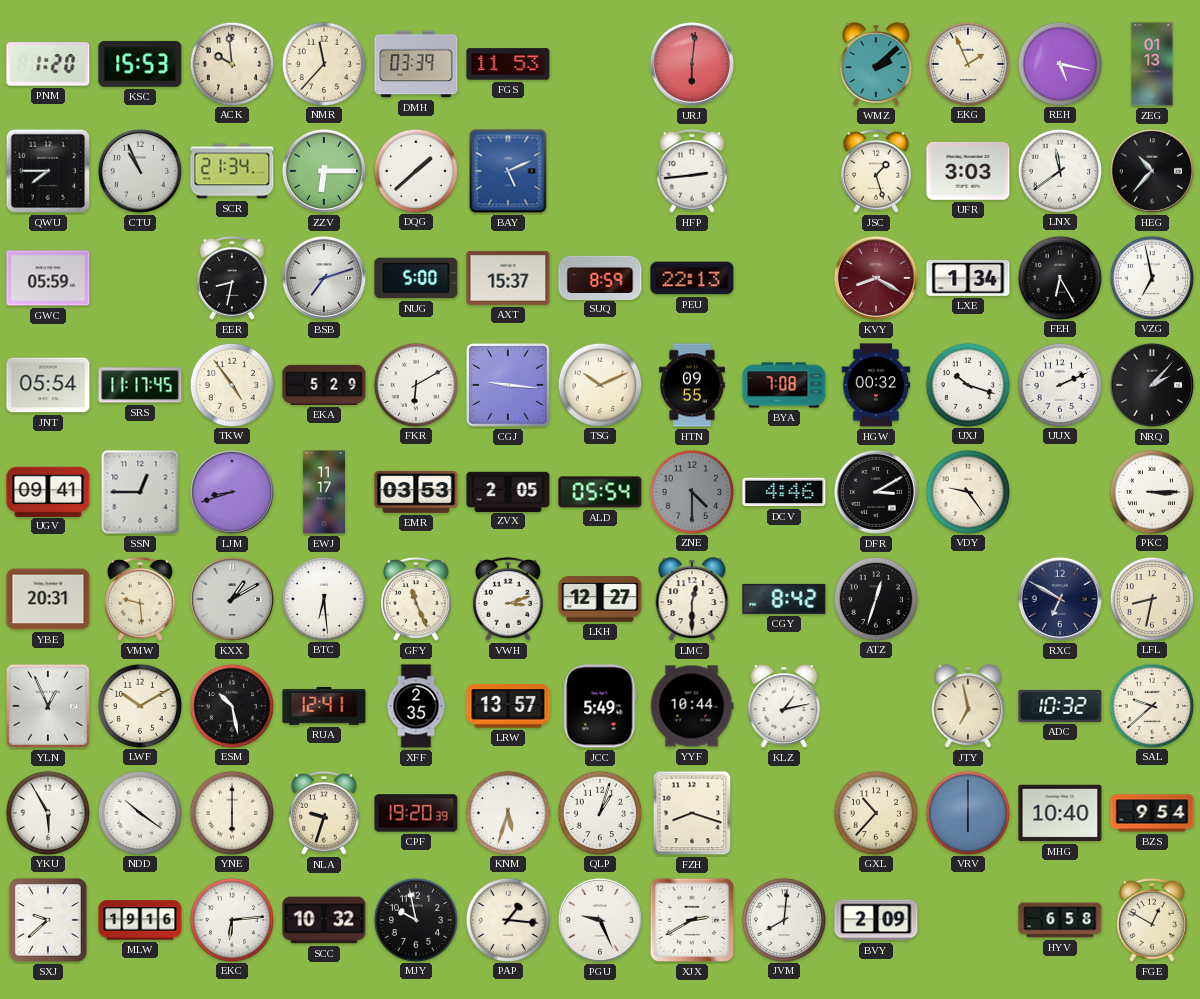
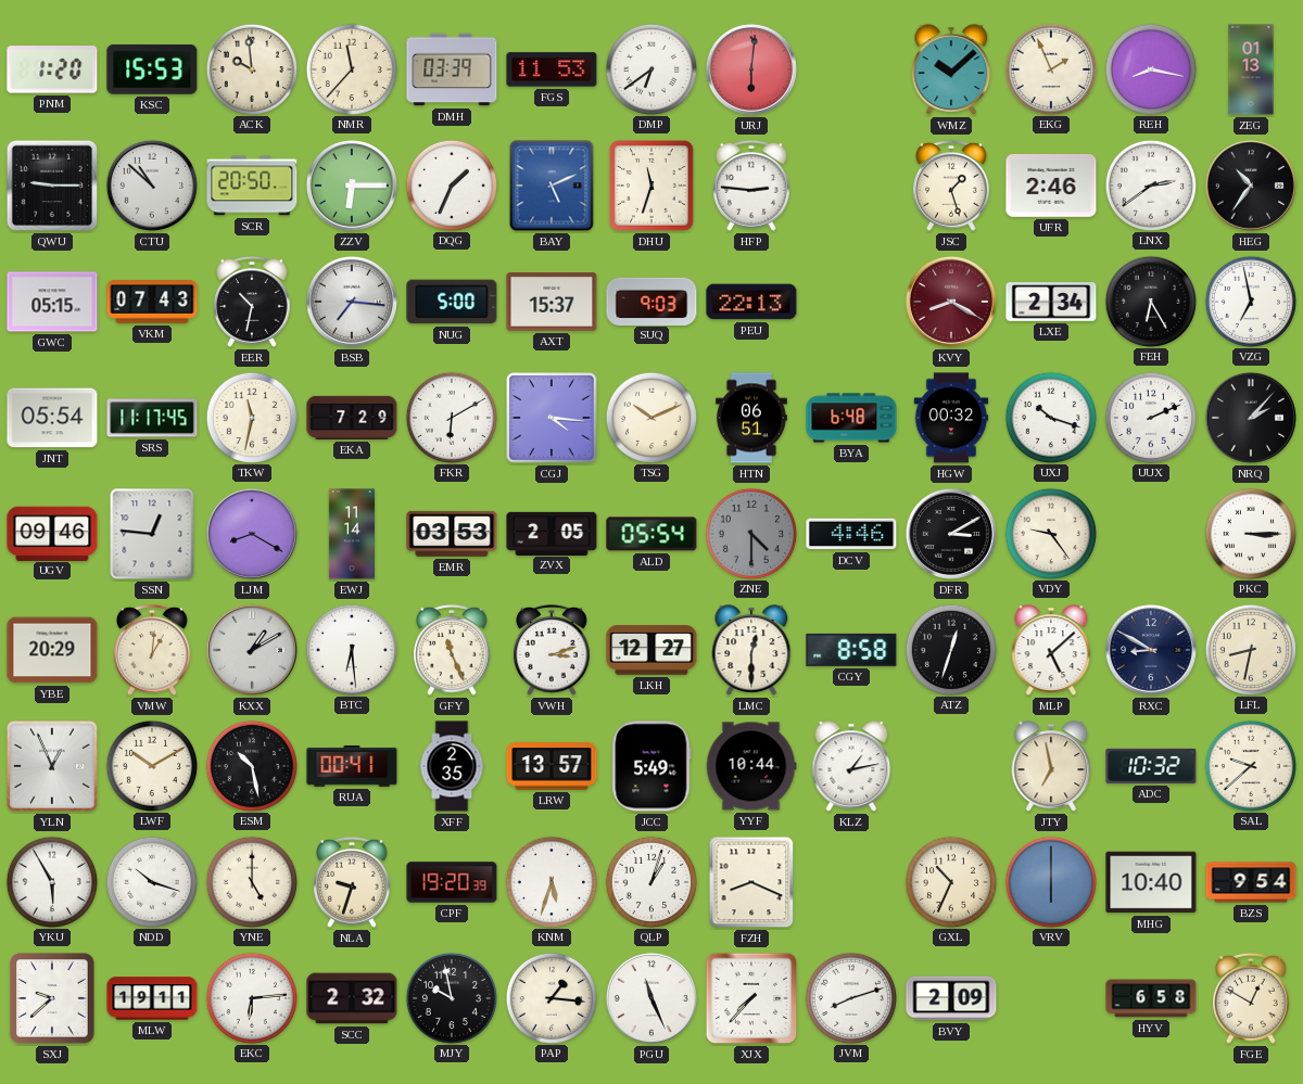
DMP: none -> 6:39 (650, 68)
WMZ: 2:08 -> 10:08 (951, 69)
REH: 5:17 -> 8:17 (1150, 68)
QWU: 7:45 -> 9:15 (52, 186)
CTU: 10:56 -> 10:52 (152, 186)
SCR: 21:34 -> 20:50 (252, 186)
DQG: 1:38 -> 1:34 (451, 184)
DHU: none -> 11:33 (651, 186)
HFP: 2:44 -> 2:46 (752, 186)
UFR: 3:03 -> 2:46 (1051, 186)
LNX: 11:39 -> 2:39 (1150, 184)
HEG: 10:37 -> 10:36 (1251, 186)
GWC: 05:59 -> 05:15 (52, 302)
VKM: none -> 07:43 (152, 303)
EER: 8:32 -> 10:32 (253, 302)
BSB: 7:12 -> 7:16 (352, 302)
SUQ: 8:59 -> 9:03 (651, 301)
LXE: 1:34 -> 2:34 (1051, 303)
TKW: 4:54 -> 11:32 (251, 417)
EKA: 5:29 -> 7:29 (352, 418)
CGJ: 9:16 -> 4:16 (552, 418)
HTN: 09:55 -> 06:51 (752, 418)
BYA: 7:08 -> 6:48 (851, 418)
UGV: 09:41 -> 09:46 (52, 533)
SSN: 12:45 -> 12:46 (152, 534)
LJM: 8:42 -> 8:20 (252, 534)
EWJ: 11:17 -> 11:14 (351, 534)
YBE: 20:31 -> 20:29 (52, 650)
VMW: 9:29 -> 1:01 (153, 650)
CGY: 8:42 -> 8:58 (851, 650)
MLP: none -> 5:08 (1051, 650)
RXC: 6:50 -> 8:50 (1151, 650)
RUA: 12:41 -> 00:41 (352, 767)
NDD: 10:21 -> 10:18 (151, 881)
YNE: 6:00 -> 5:00 (251, 881)
FZH: 8:18 -> 8:19 (751, 882)
GXL: 10:37 -> 10:34 (950, 881)
MLW: 19:16 -> 19:11 (152, 998)
SCC: 10:32 -> 2:32 (352, 998)
PGU: 9:26 -> 11:26 (651, 998)
XJX: 2:40 -> 7:37 (751, 998)
JVM: 8:01 -> 8:12 (850, 997)
